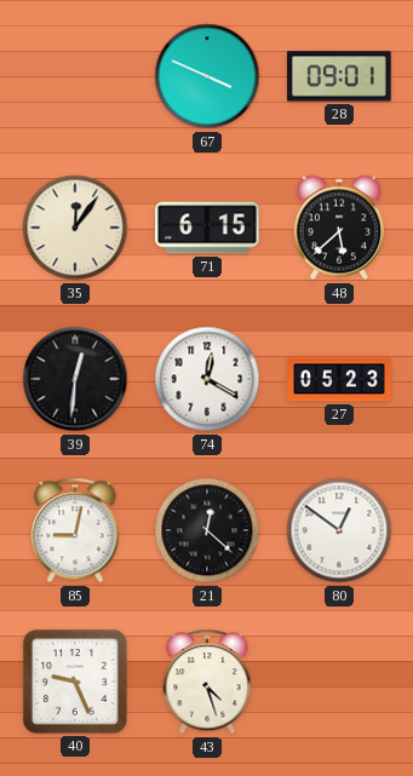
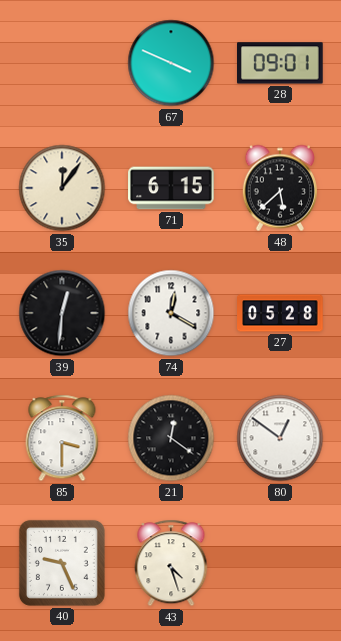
27: 05:23 -> 05:28 (280, 313)
85: 9:02 -> 3:30 (62, 438)
21: 12:22 -> 12:21 (171, 438)
